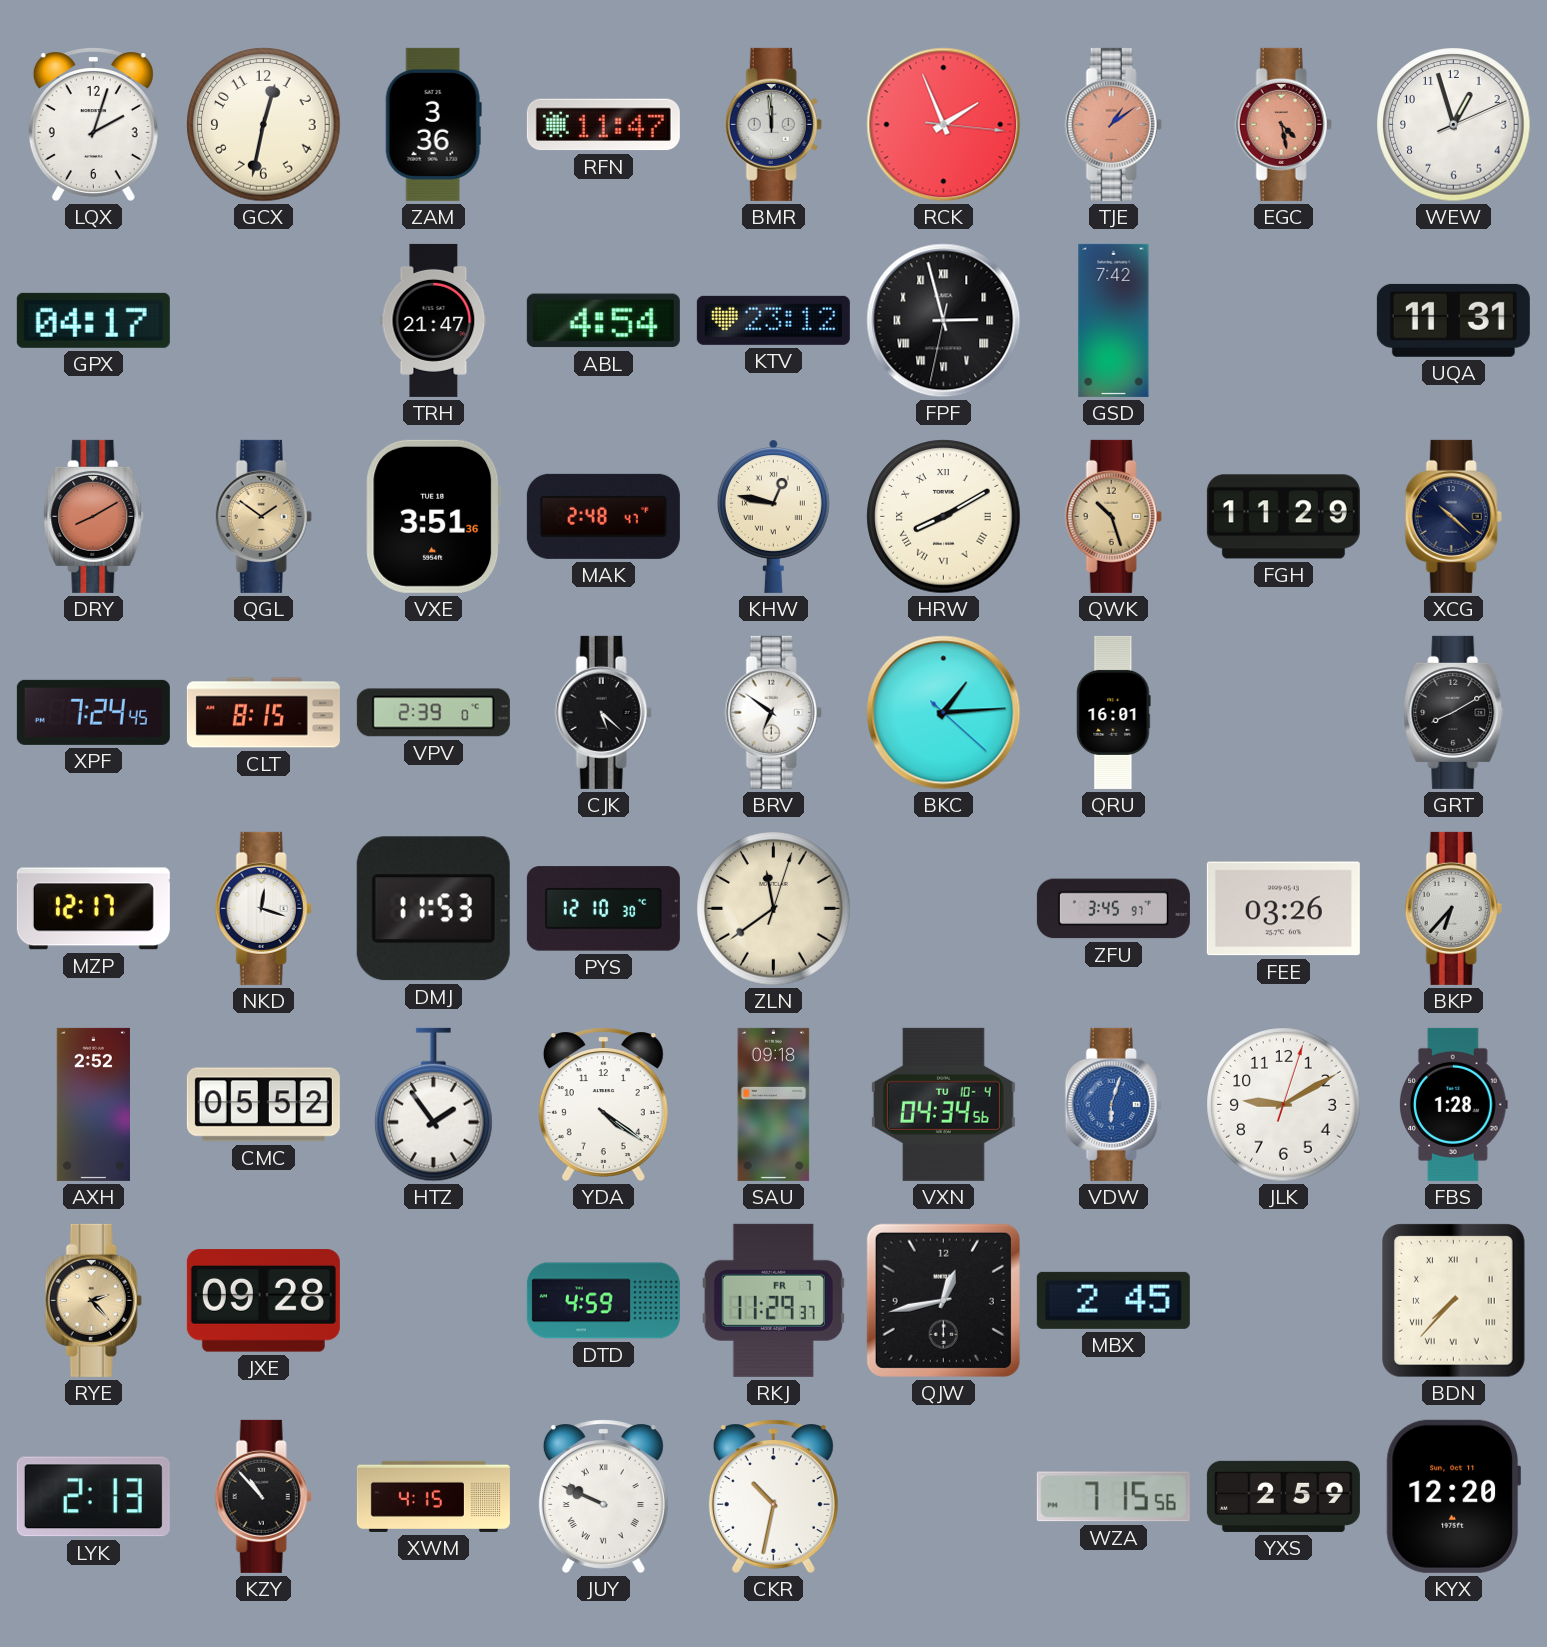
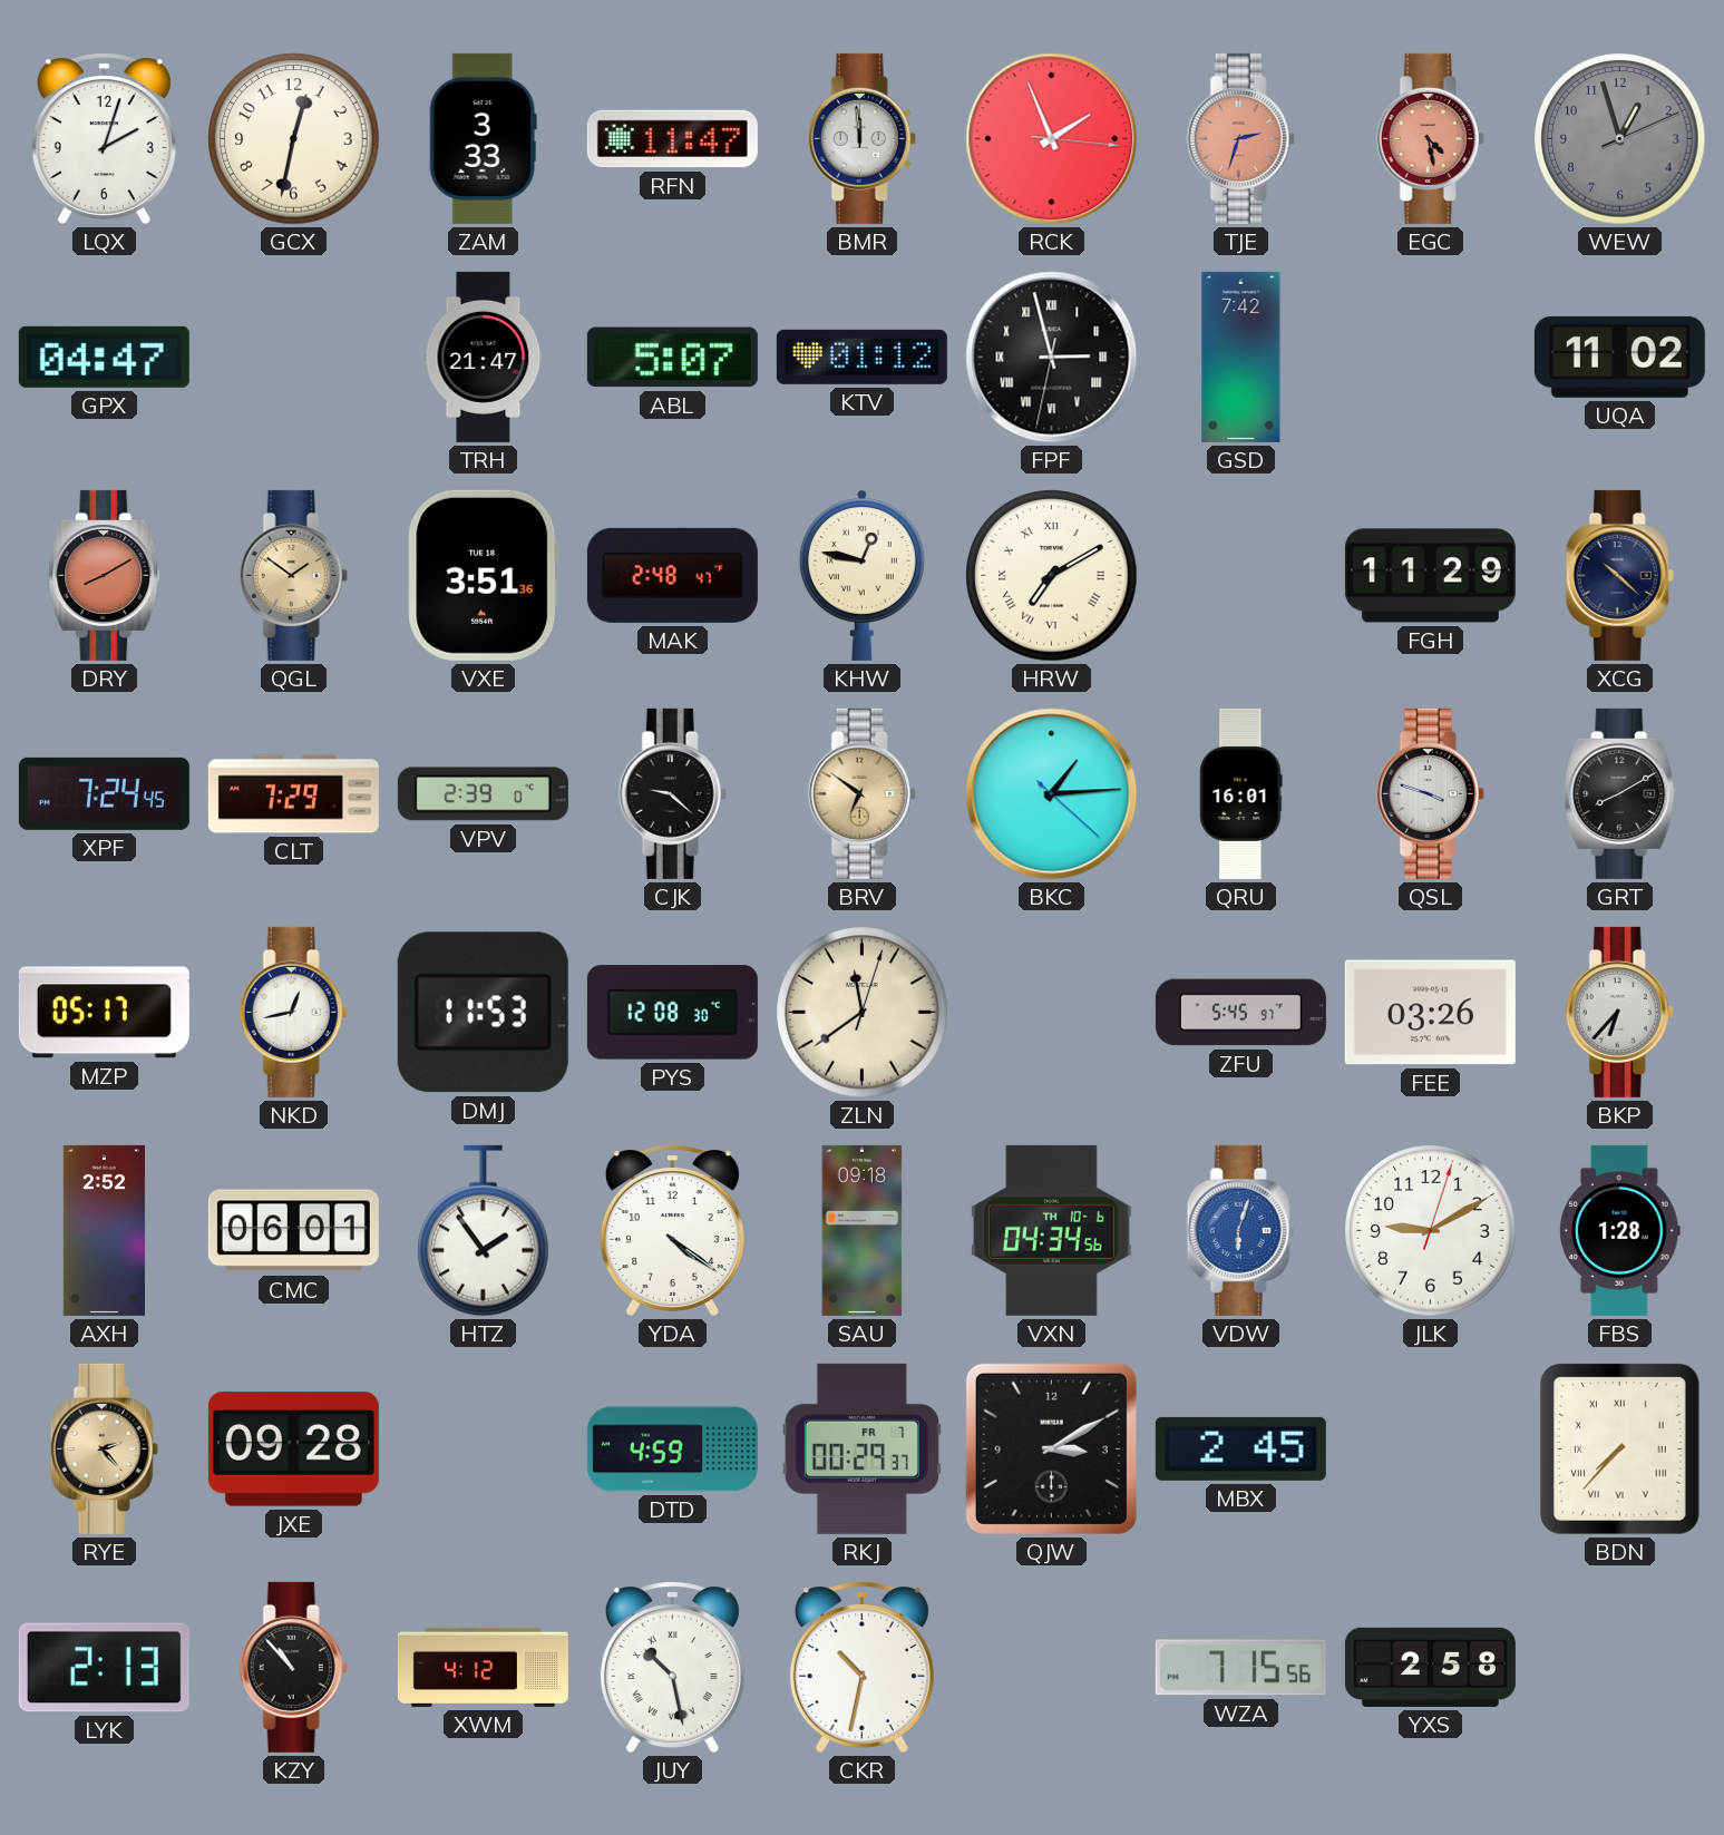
ZAM: 3:36 -> 3:33 (483, 138)
TJE: 1:09 -> 2:33 (1240, 138)
WEW dial: white -> grey (1620, 139)
GPX: 04:17 -> 04:47 (104, 357)
ABL: 4:54 -> 5:07 (672, 358)
KTV: 23:12 -> 01:12 (861, 357)
UQA: 11:31 -> 11:02 (1619, 357)
HRW: 8:10 -> 7:10 (1052, 576)
QWK: 10:27 -> none (1113, 516)
CLT: 8:15 -> 7:29 (293, 794)
CJK: 5:22 -> 9:22 (672, 793)
BRV dial: white -> champagne (861, 793)
QSL: none -> 3:48 (1430, 793)
MZP: 12:17 -> 05:17 (104, 1013)
NKD: 12:18 -> 12:43 (293, 1012)
PYS: 12:10 -> 12:08 (672, 1013)
ZFU: 3:45 -> 5:45 (1240, 1013)
CMC: 05:52 -> 06:01 (293, 1231)
VXN date: TU 10-4 -> TH 10-6 (1051, 1230)
RKJ: 11:29 -> 00:29 (861, 1448)
QJW: 12:43 -> 3:10 (1051, 1448)
XWM: 4:15 -> 4:12 (483, 1667)
JUY: 9:49 -> 10:28 (672, 1667)
YXS: 2:59 -> 2:58 (1430, 1667)
KYX: 12:20 -> none (1453, 1496)
